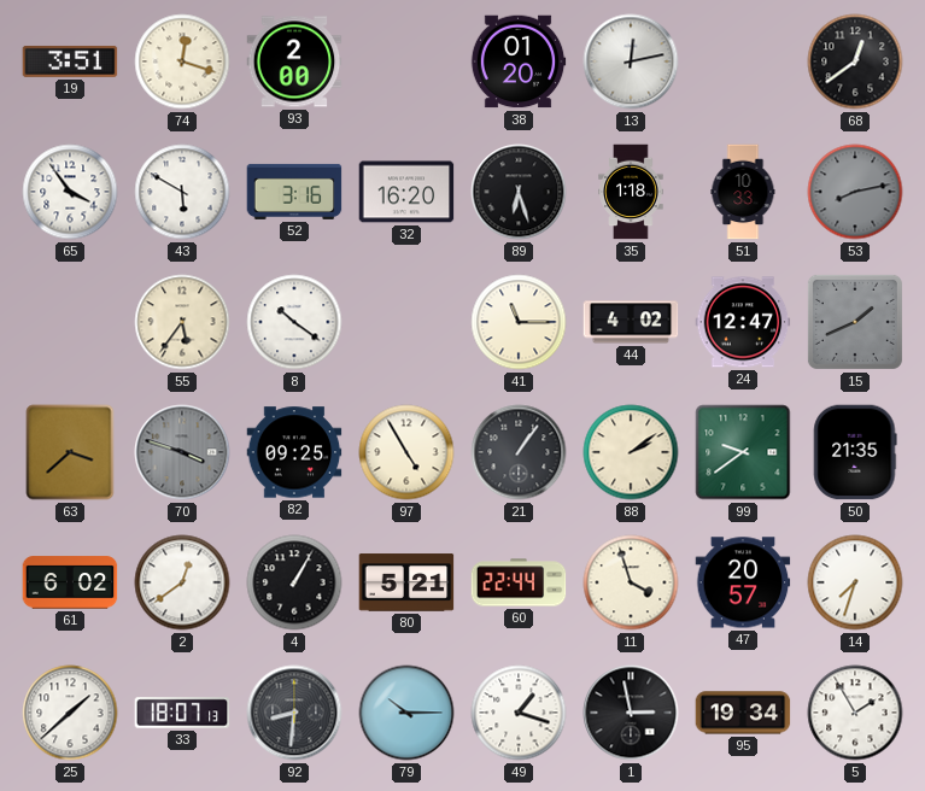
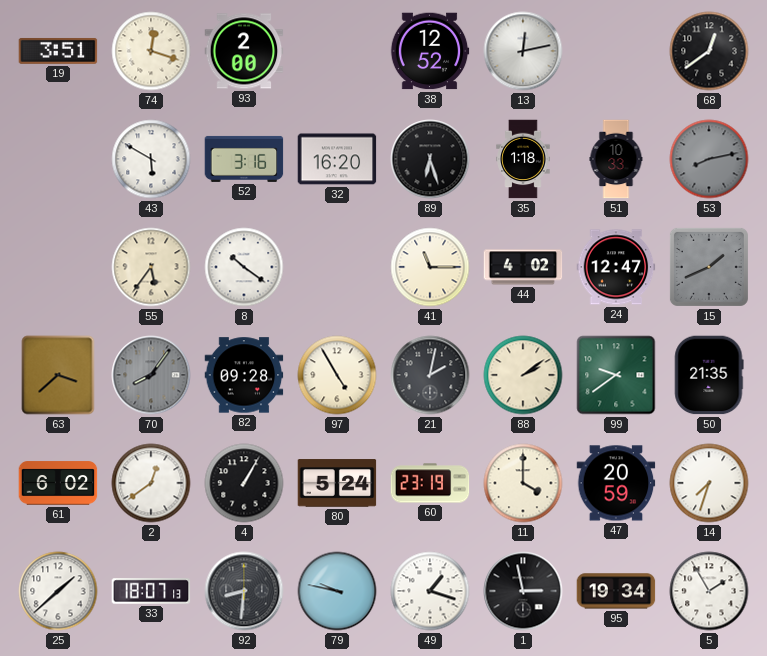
38: 01:20 -> 12:52 (430, 51)
65: 3:54 -> none (70, 192)
70: 3:48 -> 8:06 (151, 375)
82: 09:25 -> 09:28 (244, 375)
21: 1:06 -> 2:02 (430, 375)
80: 5:21 -> 5:24 (337, 483)
60: 22:44 -> 23:19 (430, 483)
11: 3:57 -> 4:00 (523, 483)
47: 20:57 -> 20:59 (616, 483)
79: 10:15 -> 9:47 (337, 591)
